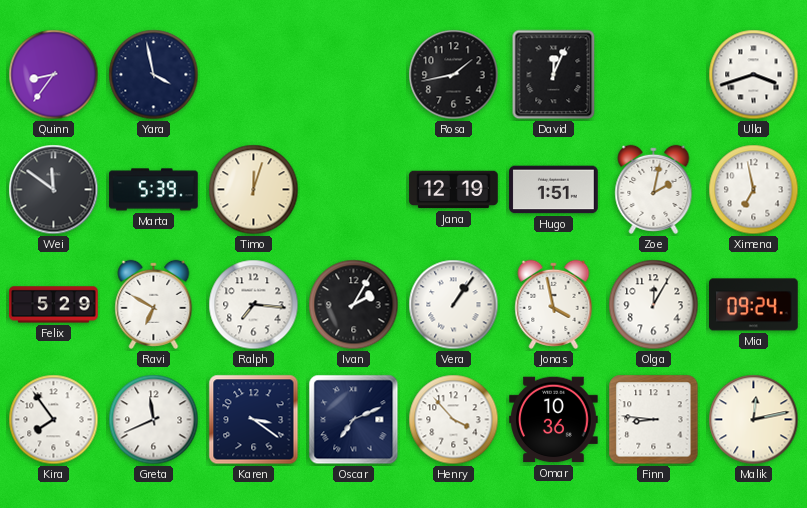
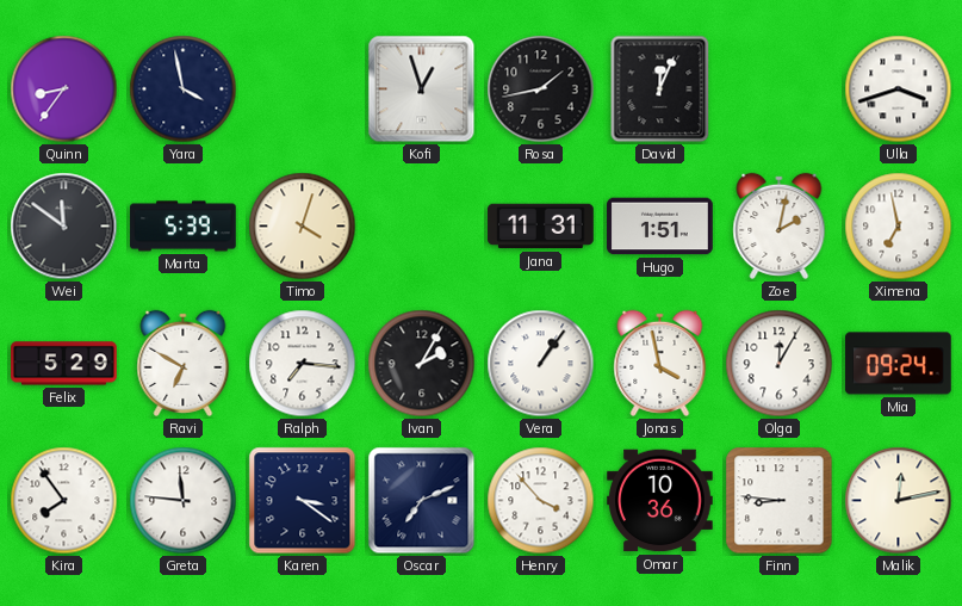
Kofi: none -> 12:57 (422, 89)
Timo: 12:03 -> 4:03 (303, 227)
Jana: 12:19 -> 11:31 (541, 227)
Greta: 11:41 -> 11:46 (184, 501)
